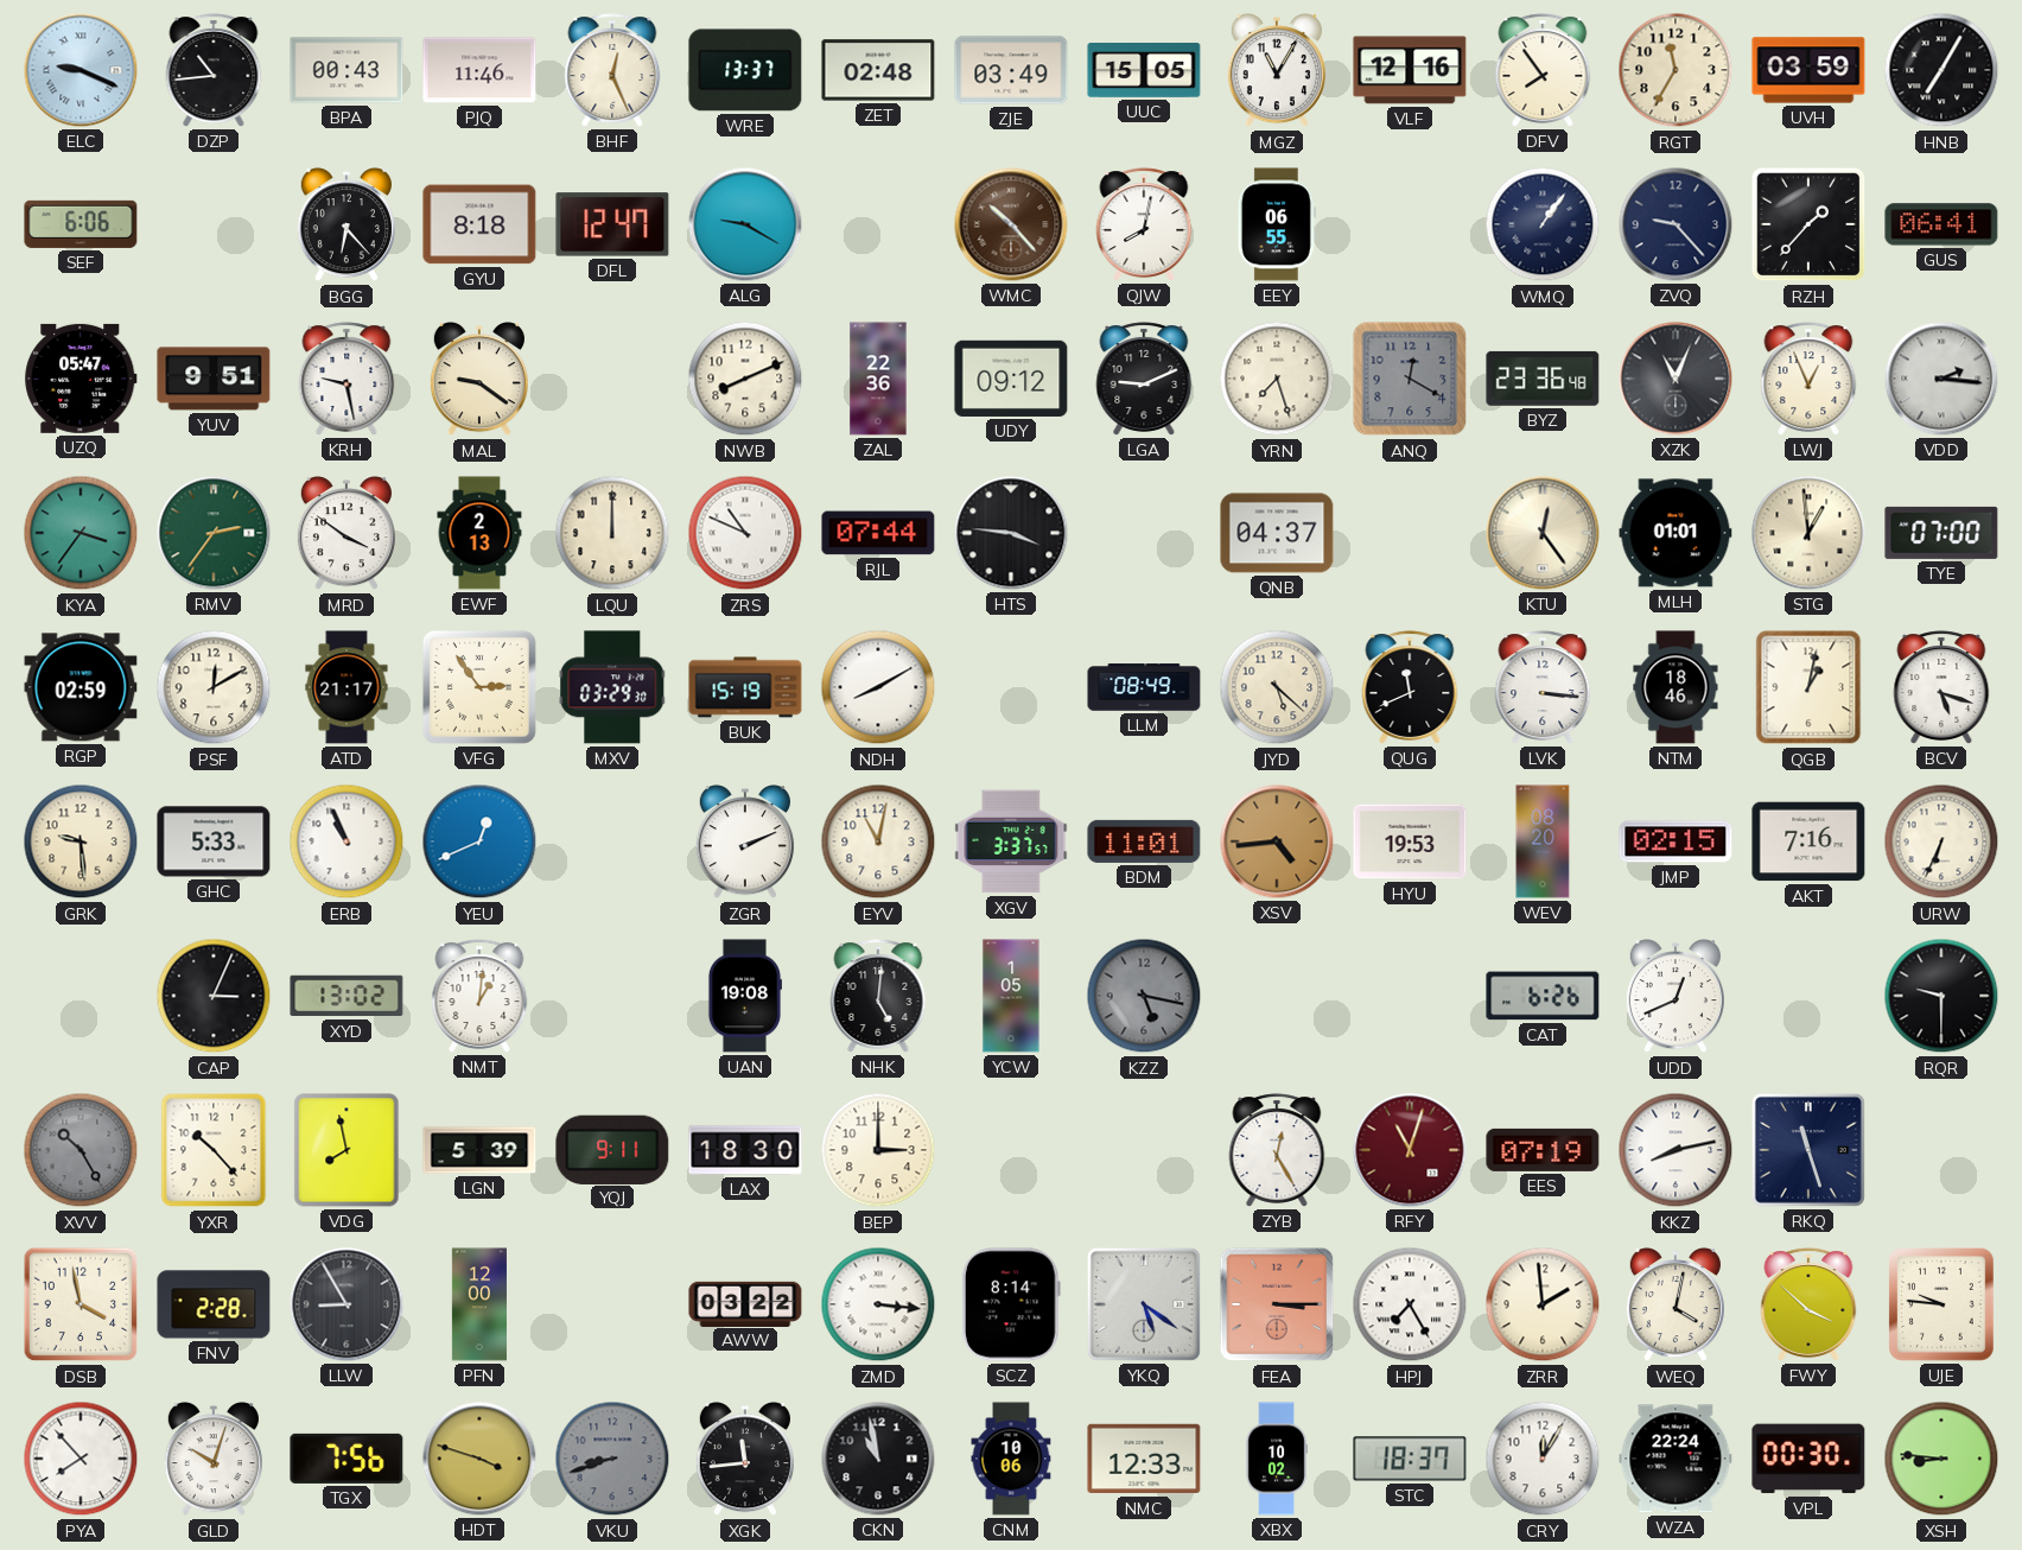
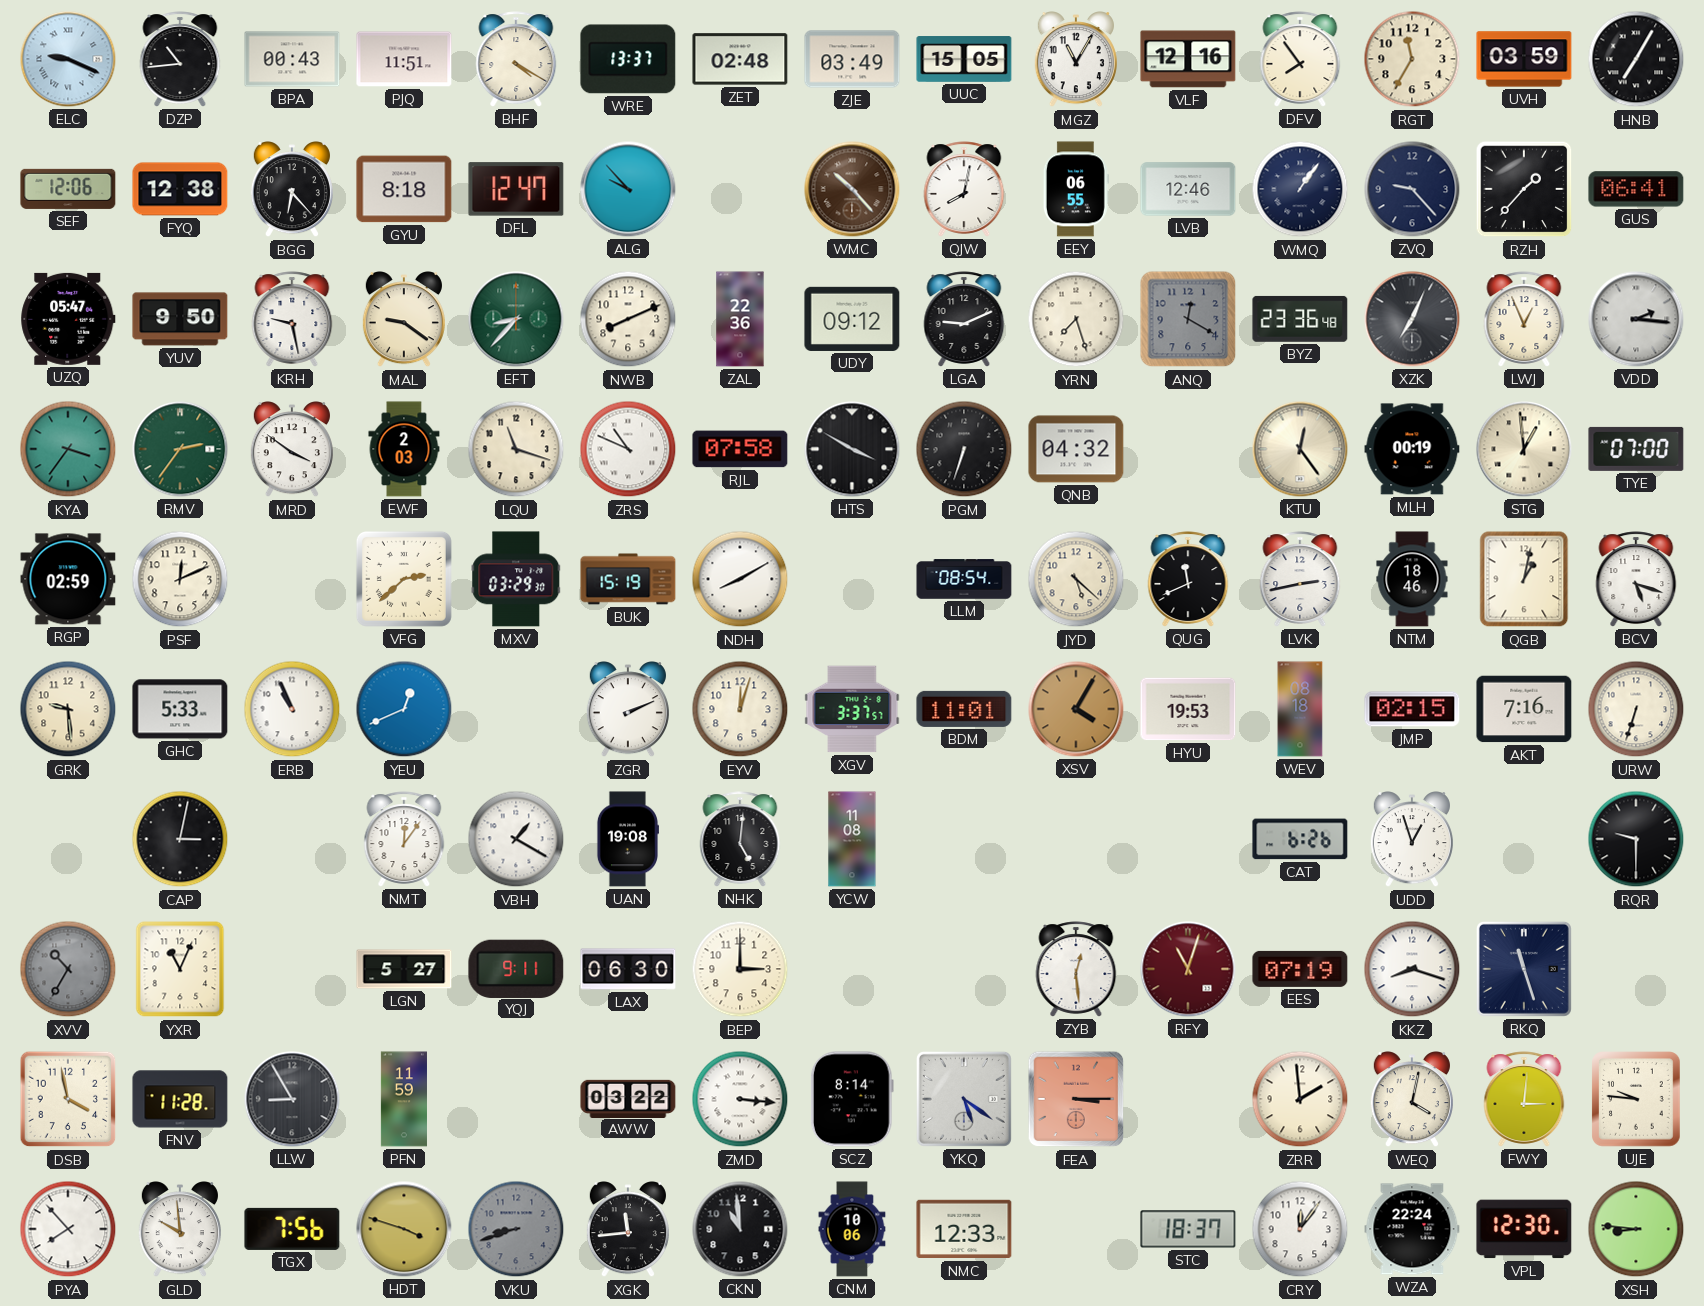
PJQ: 11:46 -> 11:51 (404, 59)
BHF: 12:26 -> 4:20 (516, 59)
SEF: 6:06 -> 12:06 (68, 189)
FYQ: none -> 12:38 (180, 189)
ALG: 9:20 -> 9:53 (628, 189)
LVB: none -> 12:46 (1188, 189)
YUV: 9:51 -> 9:50 (180, 319)
EFT: none -> 8:37 (516, 319)
XZK: 11:04 -> 7:04 (1412, 319)
EWF: 2:13 -> 2:03 (404, 449)
LQU: 12:00 -> 11:18 (516, 449)
RJL: 07:44 -> 07:58 (740, 449)
HTS: 3:46 -> 3:50 (852, 449)
PGM: none -> 6:33 (964, 449)
QNB: 04:37 -> 04:32 (1076, 449)
MLH: 01:01 -> 00:19 (1412, 449)
PSF: 12:10 -> 12:11 (180, 579)
ATD: 21:17 -> none (346, 687)
VFG: 2:54 -> 2:38 (404, 579)
LLM: 08:49 -> 08:54 (964, 579)
LVK: 3:16 -> 2:43 (1300, 579)
EYV: 11:02 -> 12:03 (740, 709)
XSV: 4:44 -> 4:05 (1076, 709)
WEV: 08:20 -> 08:18 (1300, 709)
URW: 6:34 -> 6:33 (1636, 709)
CAP: 3:04 -> 3:02 (180, 839)
XYD: 13:02 -> none (346, 996)
NMT: 1:01 -> 12:06 (404, 839)
VBH: none -> 1:20 (516, 839)
YCW: 1:05 -> 11:08 (852, 839)
KZZ: 5:17 -> none (1144, 996)
UDD: 12:41 -> 12:57 (1412, 840)
XVV: 10:25 -> 10:35 (68, 969)
YXR: 10:23 -> 11:04 (180, 969)
VDG: 7:58 -> none (346, 1150)
LGN: 5:39 -> 5:27 (404, 969)
LAX: 18:30 -> 06:30 (628, 969)
ZYB: 12:25 -> 12:29 (1076, 969)
KKZ: 8:13 -> 8:18 (1412, 969)
FNV: 2:28 -> 11:28 (180, 1099)
PFN: 12:00 -> 11:59 (403, 1099)
HPJ: 7:25 -> none (1410, 1304)
FWY: 3:52 -> 3:01 (1524, 1099)
GLD: 10:03 -> 9:59 (180, 1230)
CKN: 10:58 -> 10:59 (740, 1229)
XBX: 10:02 -> none (1277, 1459)
CRY: 12:05 -> 12:06 (1300, 1229)
VPL: 00:30 -> 12:30 (1524, 1229)
